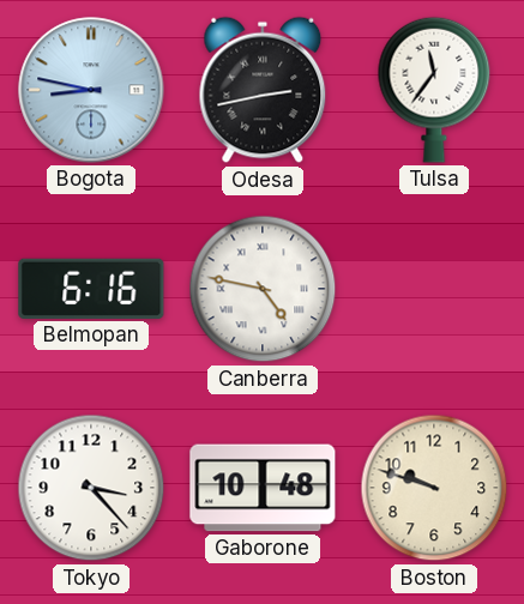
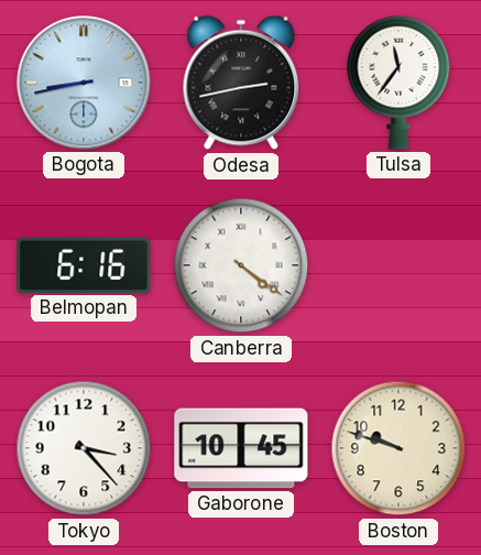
Bogota: 8:47 -> 8:43 (84, 83)
Canberra: 4:47 -> 4:21 (241, 265)
Gaborone: 10:48 -> 10:45 (241, 448)
